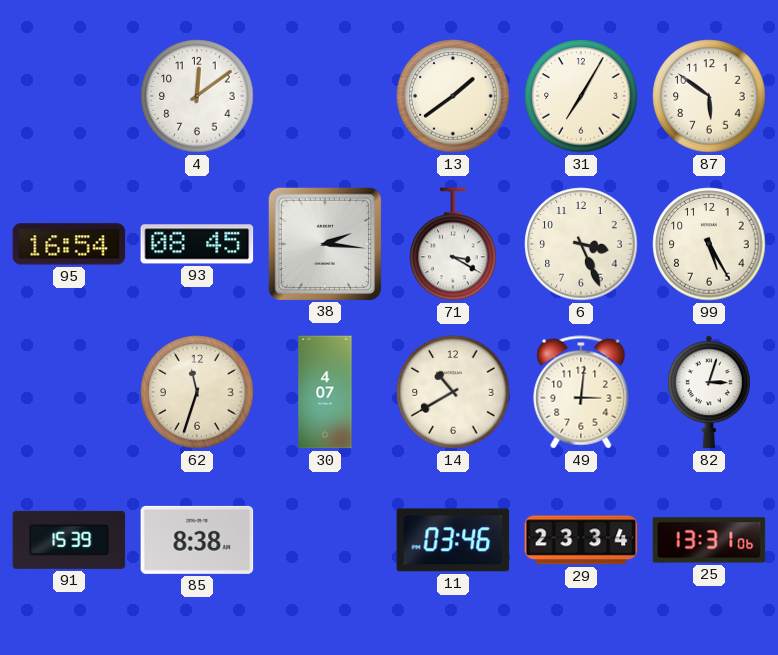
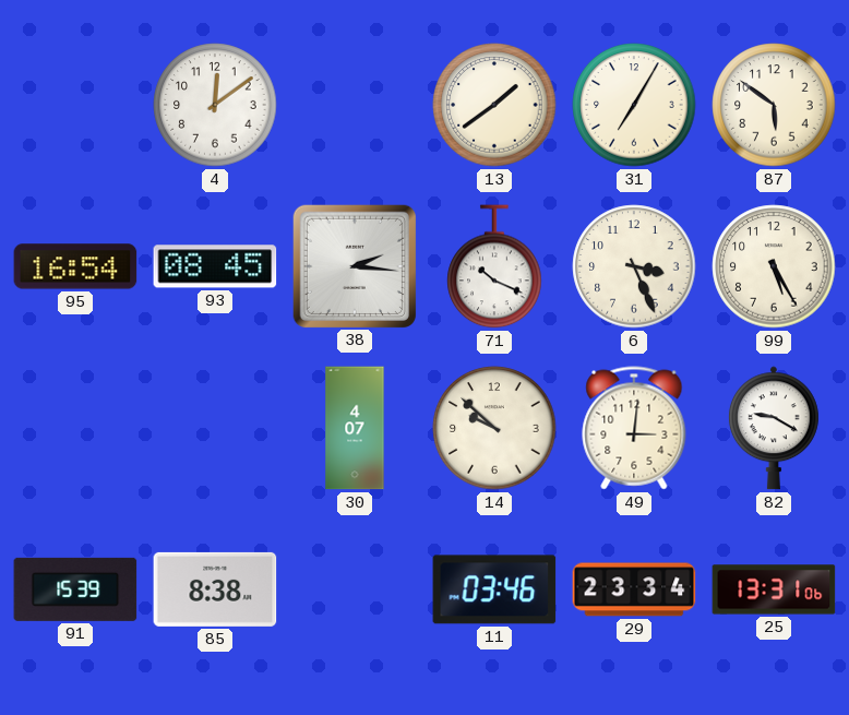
71: 3:20 -> 10:19 (494, 266)
62: 11:33 -> none (197, 392)
14: 10:40 -> 9:52 (494, 428)
82: 3:03 -> 9:20 (774, 428)
